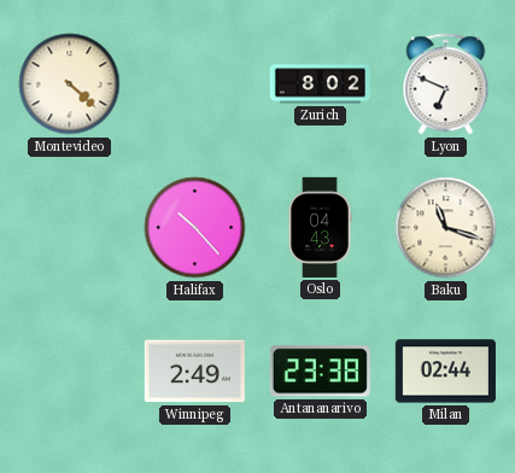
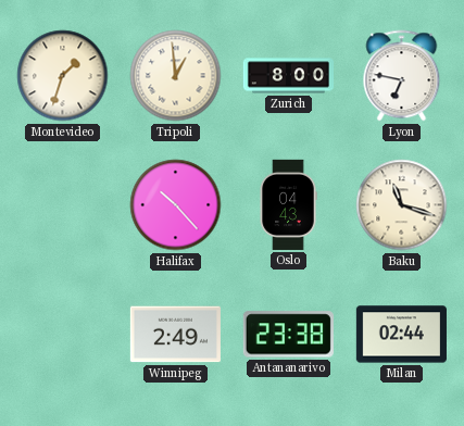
Montevideo: 4:22 -> 1:33 (63, 76)
Tripoli: none -> 12:59 (176, 76)
Zurich: 8:02 -> 8:00 (288, 76)
Lyon: 6:49 -> 6:47 (402, 76)
